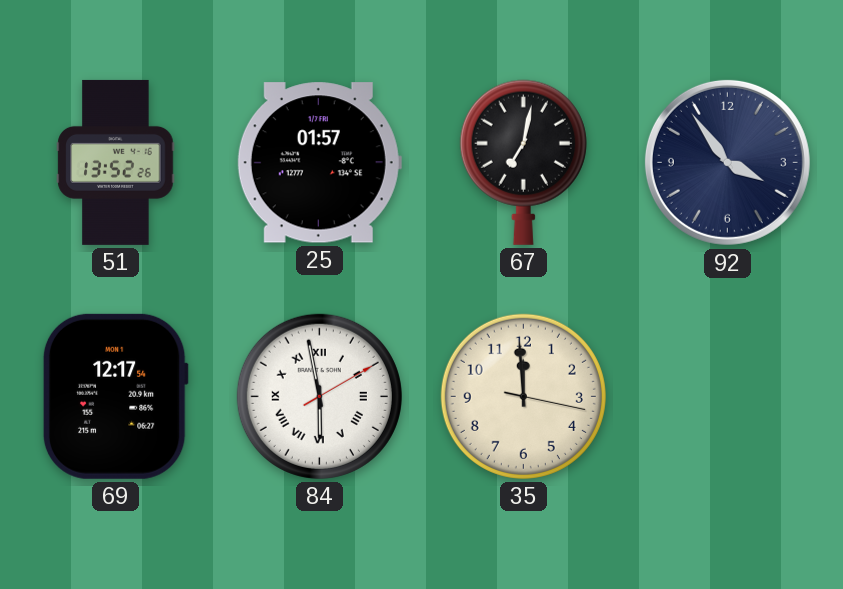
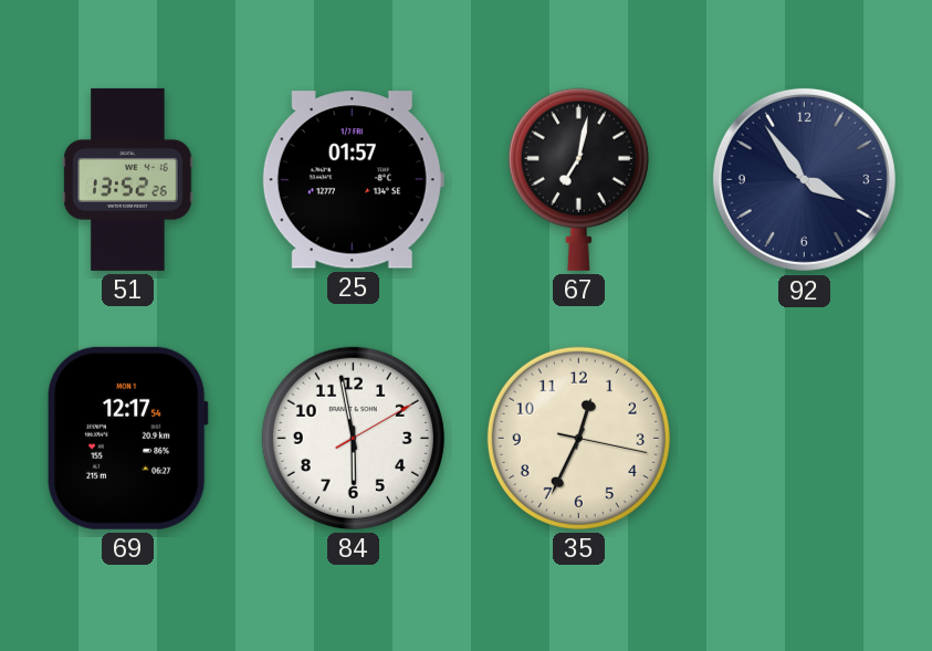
84 numerals: Roman -> Arabic (353, 438)
35: 11:59 -> 12:34 (578, 438)
